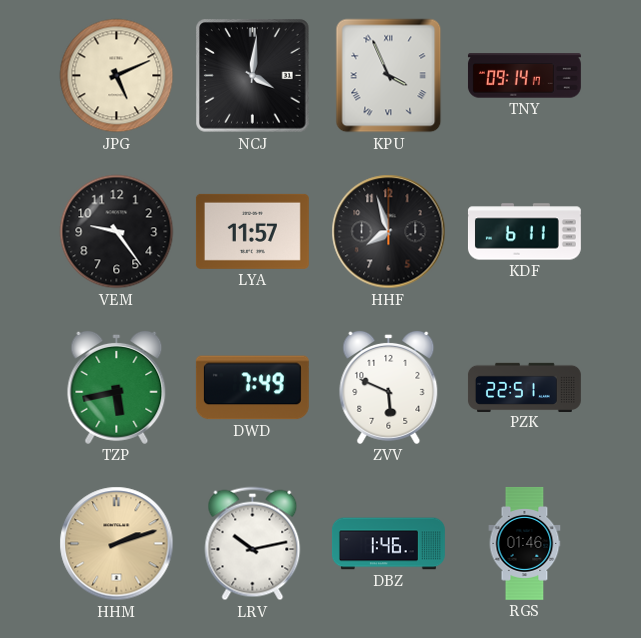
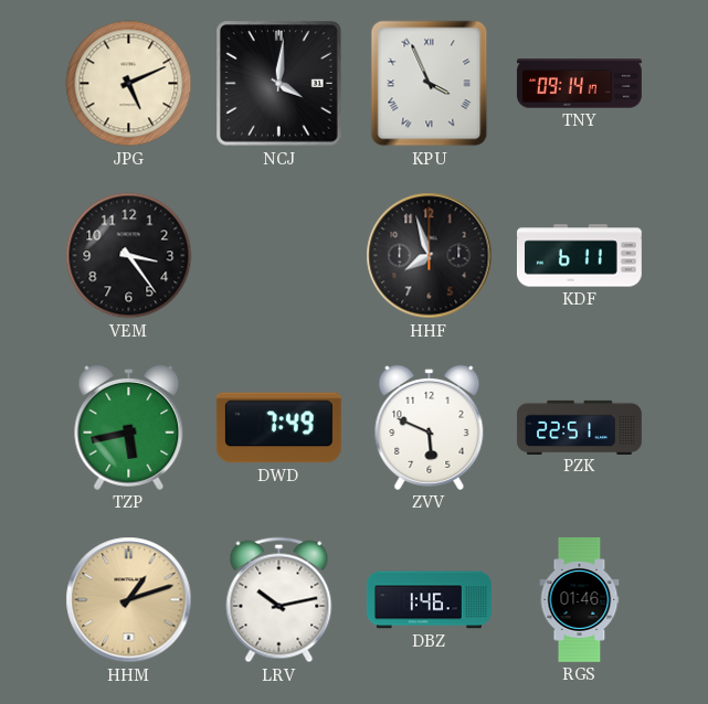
VEM: 9:24 -> 3:24 (129, 256)
LYA: 11:57 -> none (252, 231)
HHM: 2:12 -> 1:12 (129, 600)
